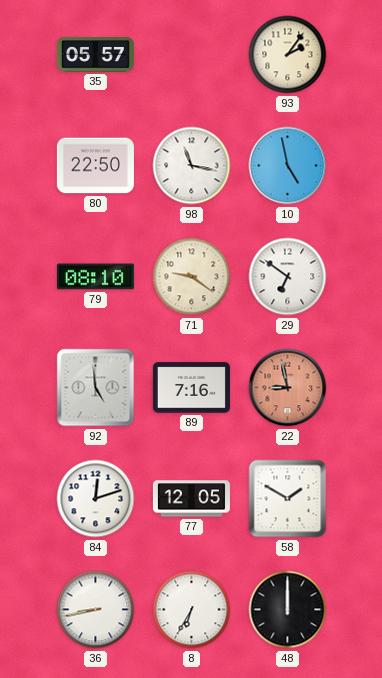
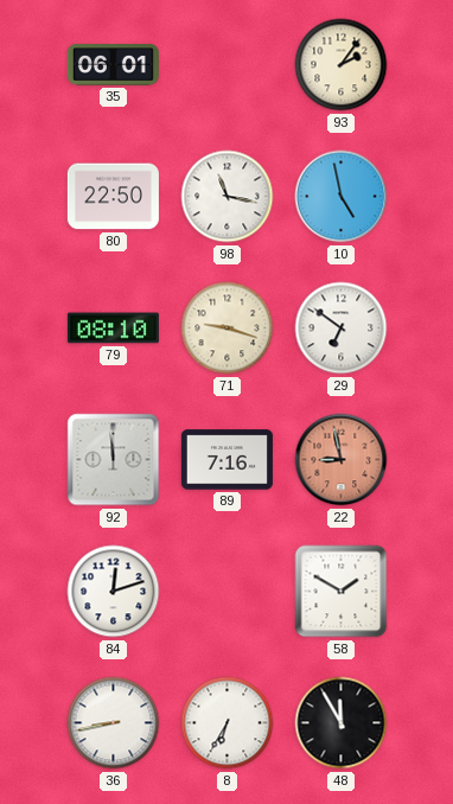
35: 05:57 -> 06:01 (113, 65)
71: 9:21 -> 9:18 (228, 328)
92: 4:59 -> 11:59 (114, 460)
77: 12:05 -> none (191, 499)
48: 12:00 -> 11:55 (342, 723)
